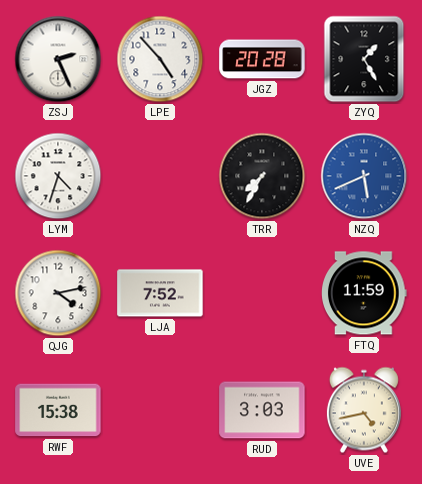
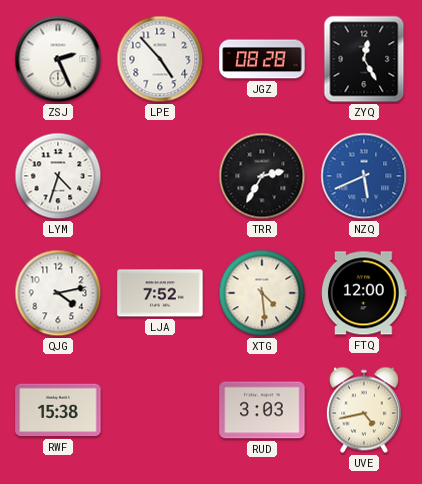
JGZ: 20:28 -> 08:28 (262, 59)
ZYQ: 1:25 -> 12:25 (364, 59)
TRR: 7:35 -> 2:35 (262, 176)
XTG: none -> 4:29 (262, 293)
FTQ: 11:59 -> 12:00 (365, 293)
